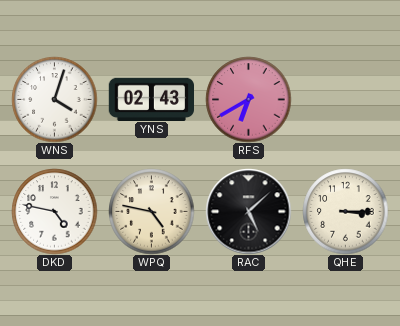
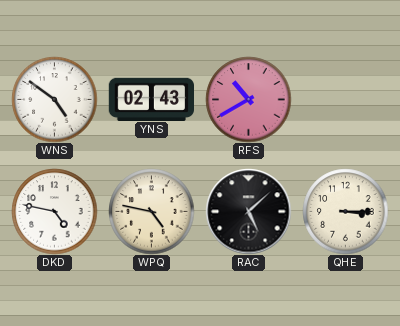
WNS: 4:03 -> 4:51 (54, 99)
RFS: 6:40 -> 10:40 (248, 99)
